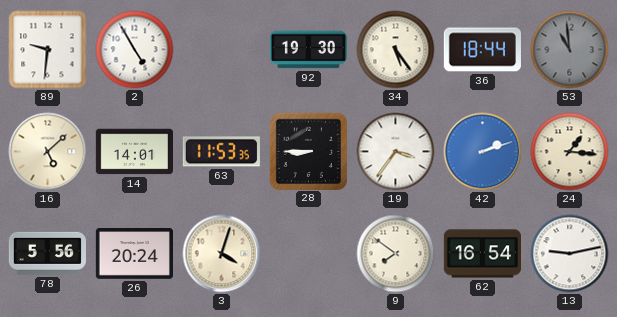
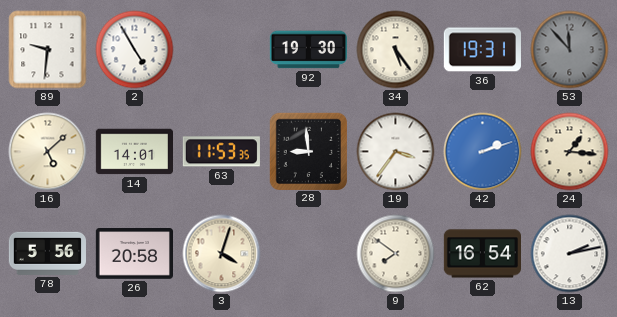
36: 18:44 -> 19:31 (482, 50)
53: 10:59 -> 11:53 (570, 50)
28: 8:45 -> 8:59 (308, 151)
26: 20:24 -> 20:58 (134, 254)
13: 9:13 -> 2:13 (570, 254)
